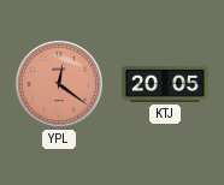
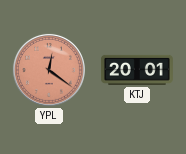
KTJ: 20:05 -> 20:01 (137, 70)
